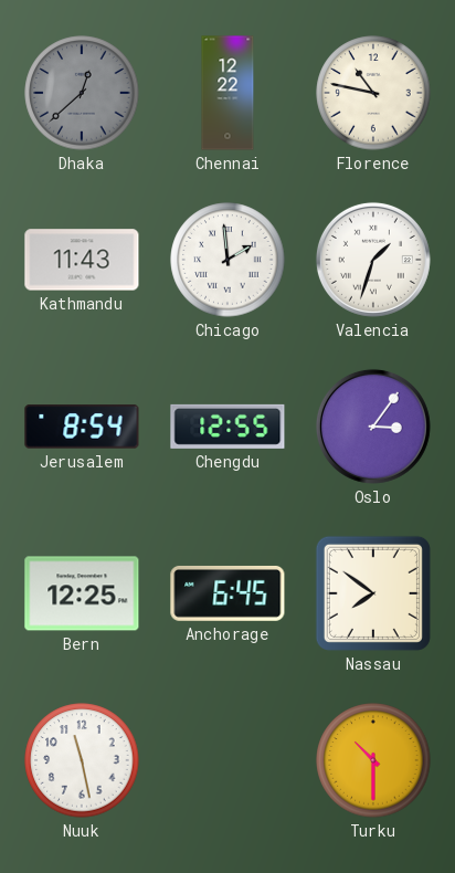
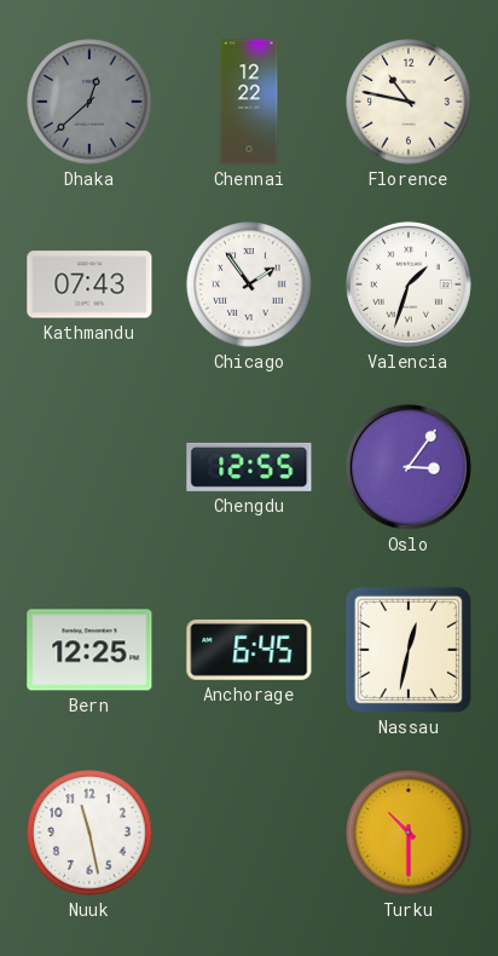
Kathmandu: 11:43 -> 07:43 (89, 284)
Chicago: 1:59 -> 1:54 (249, 284)
Jerusalem: 8:54 -> none (82, 427)
Nassau: 7:51 -> 12:32 (409, 650)
